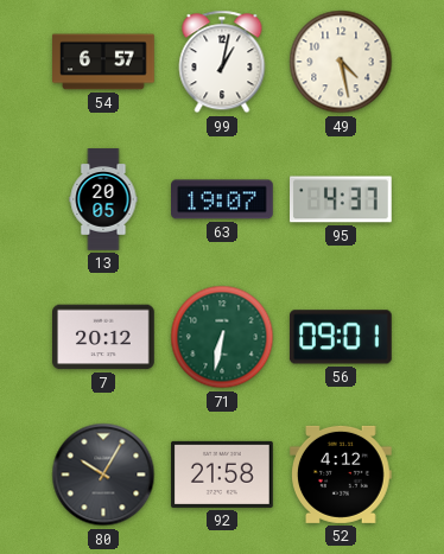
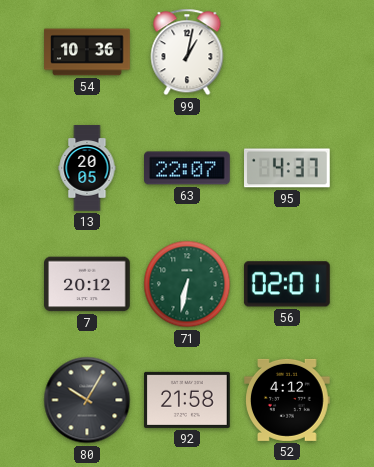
54: 6:57 -> 10:36 (87, 52)
49: 4:28 -> none (341, 62)
63: 19:07 -> 22:07 (187, 168)
56: 09:01 -> 02:01 (287, 284)
